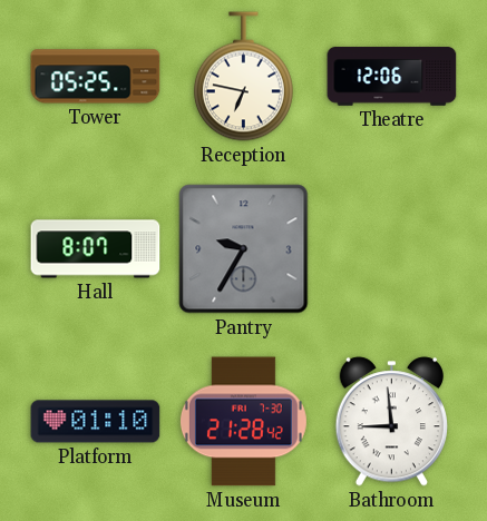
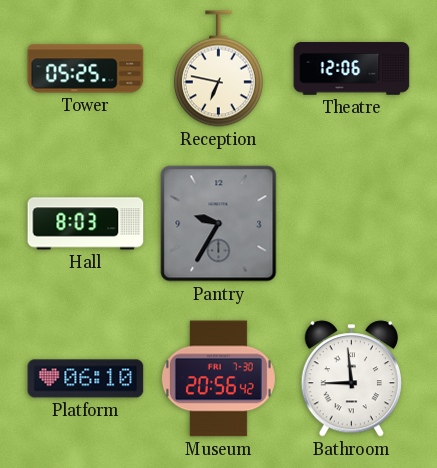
Hall: 8:07 -> 8:03 (86, 224)
Platform: 01:10 -> 06:10 (86, 379)
Museum: 21:28 -> 20:56 (218, 379)
